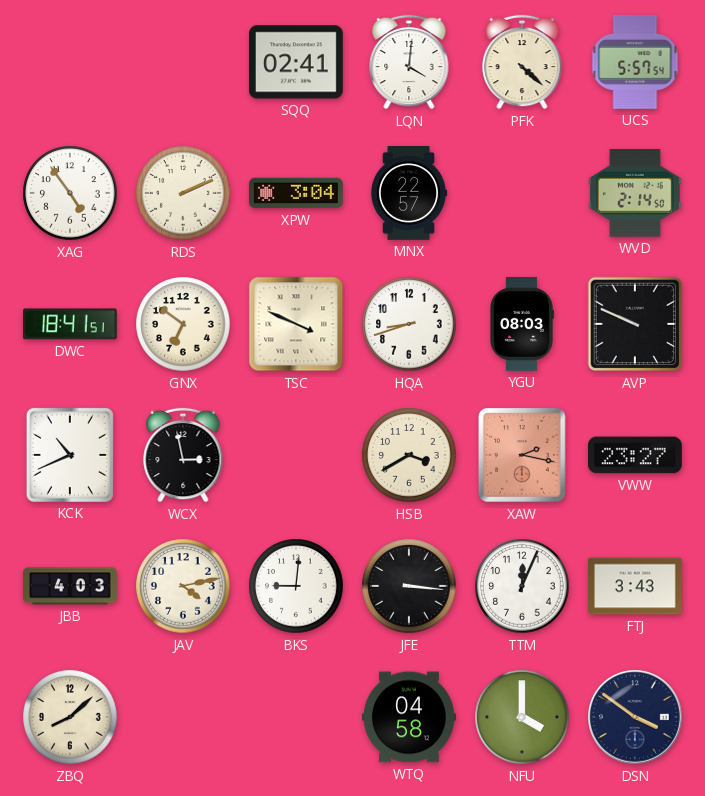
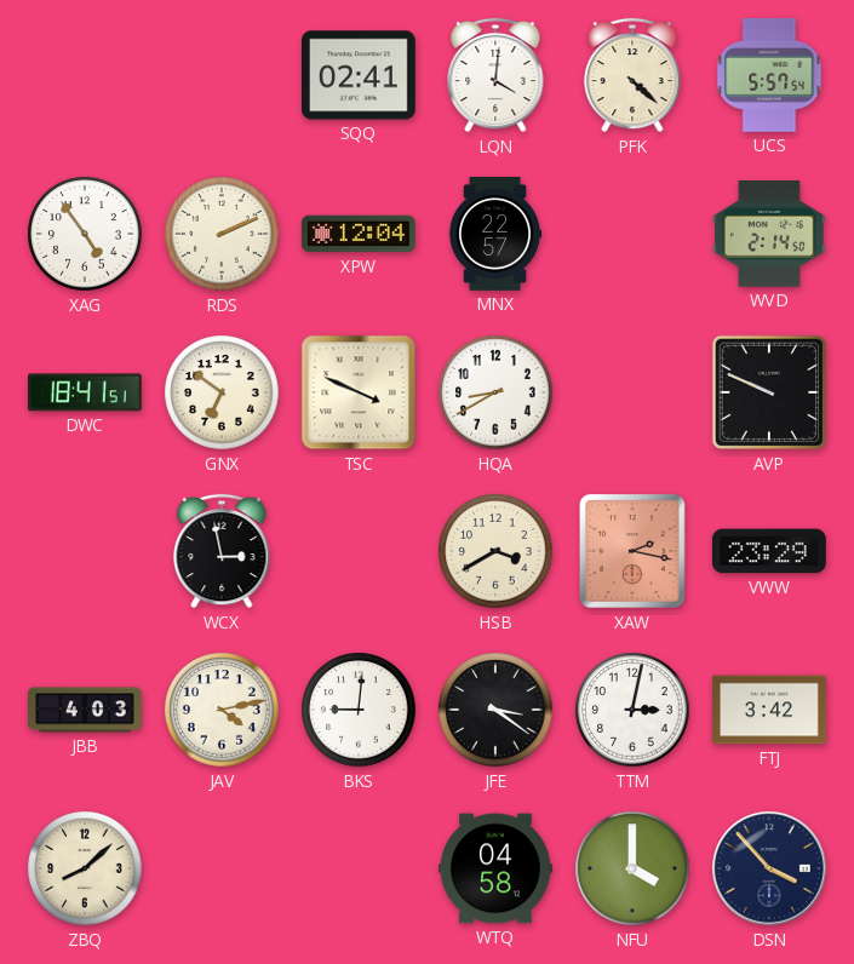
XPW: 3:04 -> 12:04 (359, 234)
HQA: 8:42 -> 8:40 (495, 392)
YGU: 08:03 -> none (522, 325)
KCK: 10:41 -> none (70, 455)
VWW: 23:27 -> 23:29 (769, 551)
JFE: 3:16 -> 3:21 (495, 710)
TTM: 12:04 -> 3:02 (632, 710)
FTJ: 3:43 -> 3:42 (769, 710)
DSN: 3:51 -> 3:53 (770, 870)
